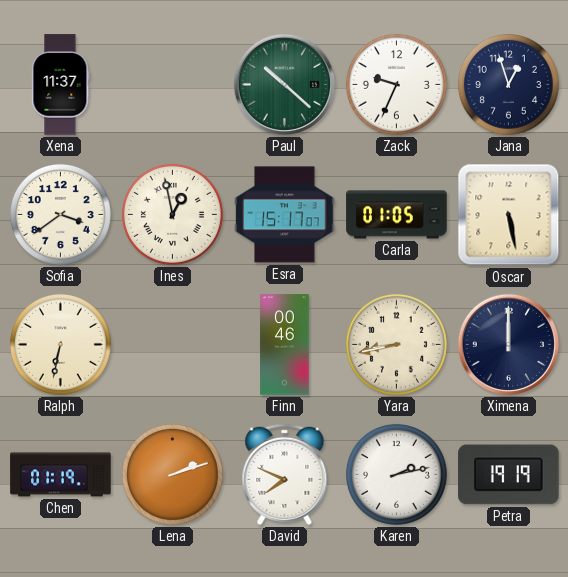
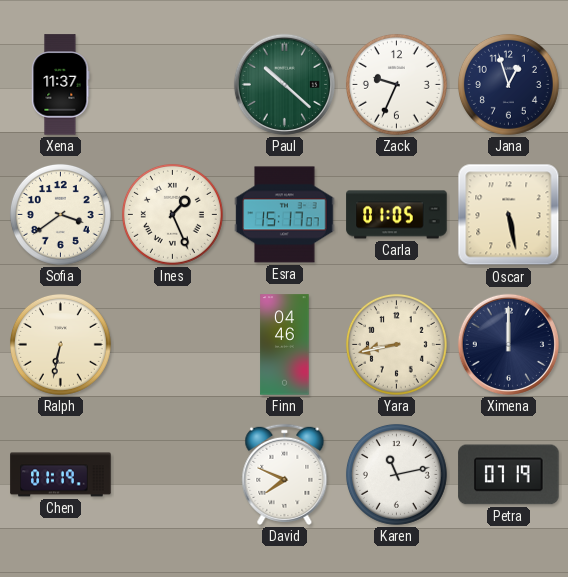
Ines: 12:58 -> 1:26 (172, 214)
Finn: 00:46 -> 04:46 (285, 345)
Lena: 2:12 -> none (172, 474)
Karen: 2:13 -> 11:13 (396, 474)
Petra: 19:19 -> 07:19 (509, 475)
